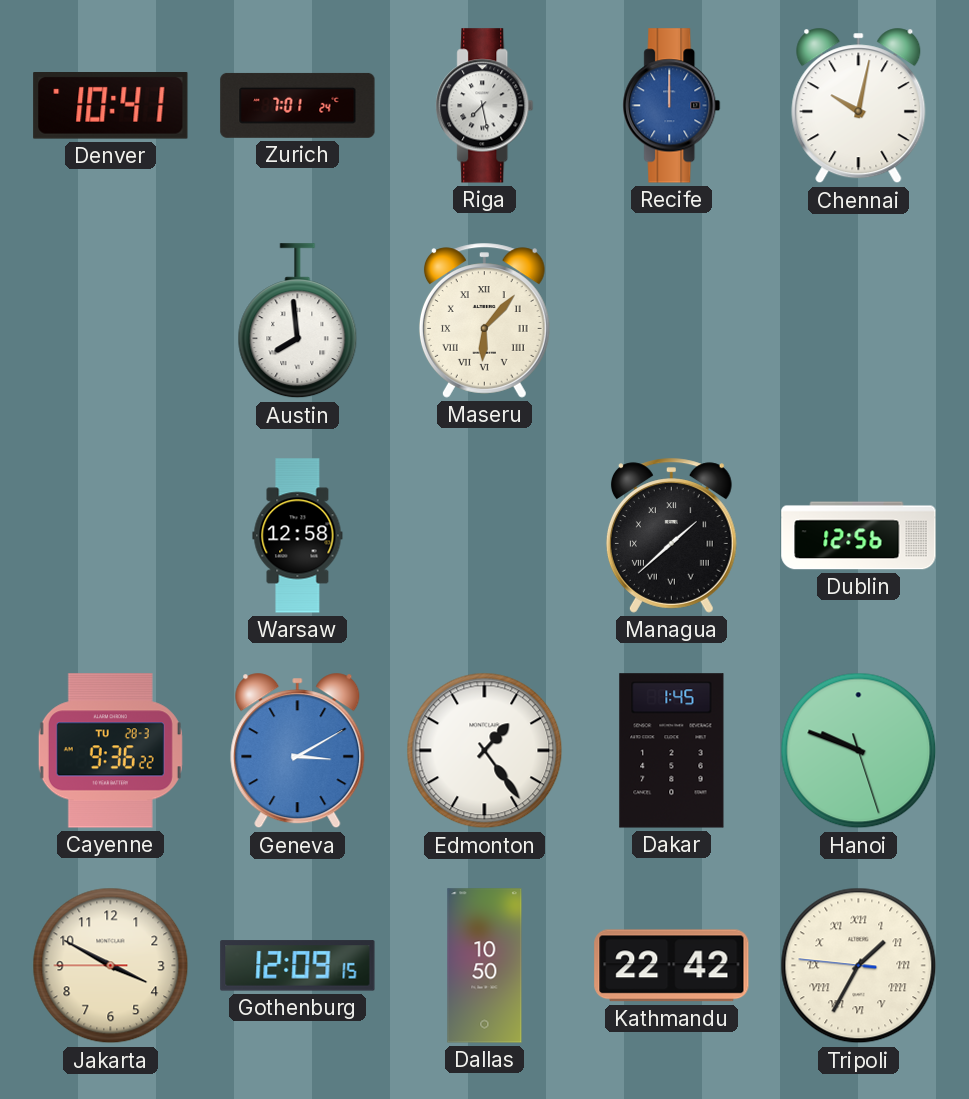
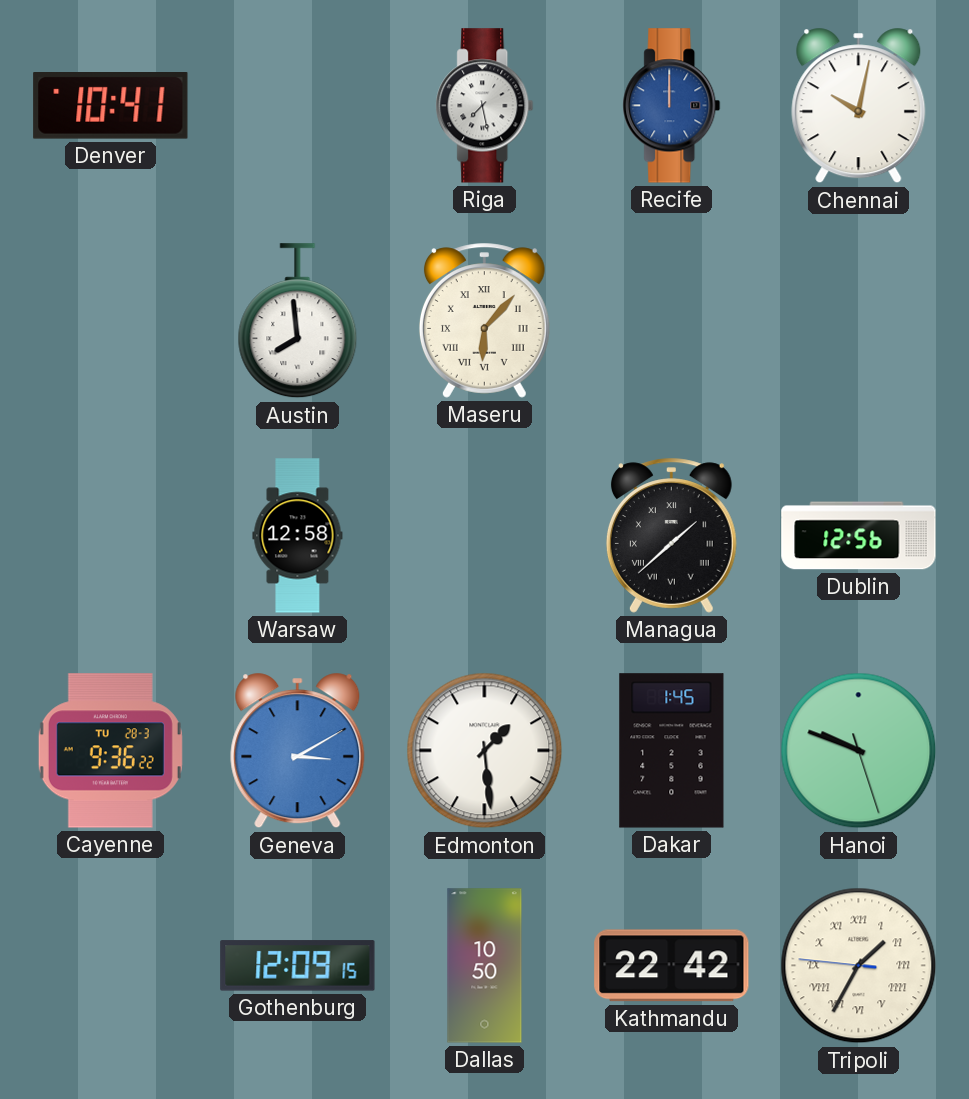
Zurich: 7:01 -> none (298, 105)
Edmonton: 1:24 -> 1:29 (485, 751)
Jakarta: 3:49 -> none (111, 966)
